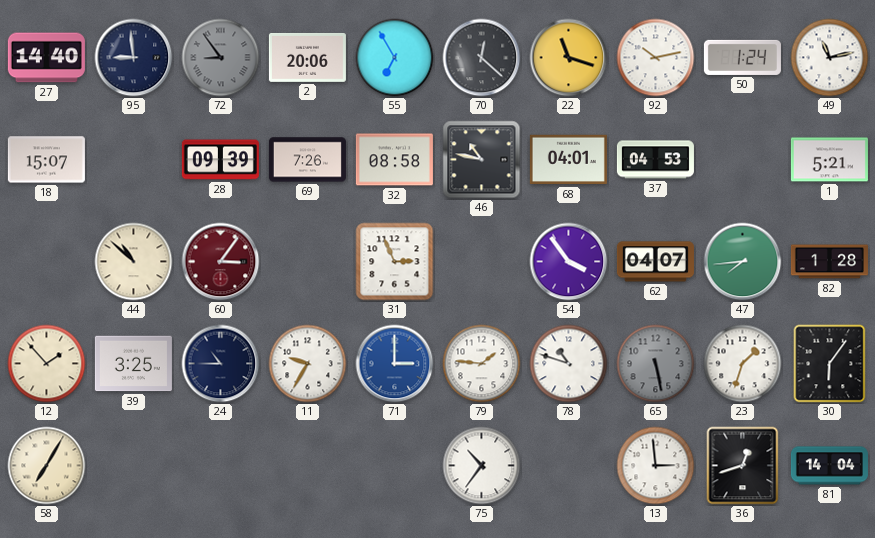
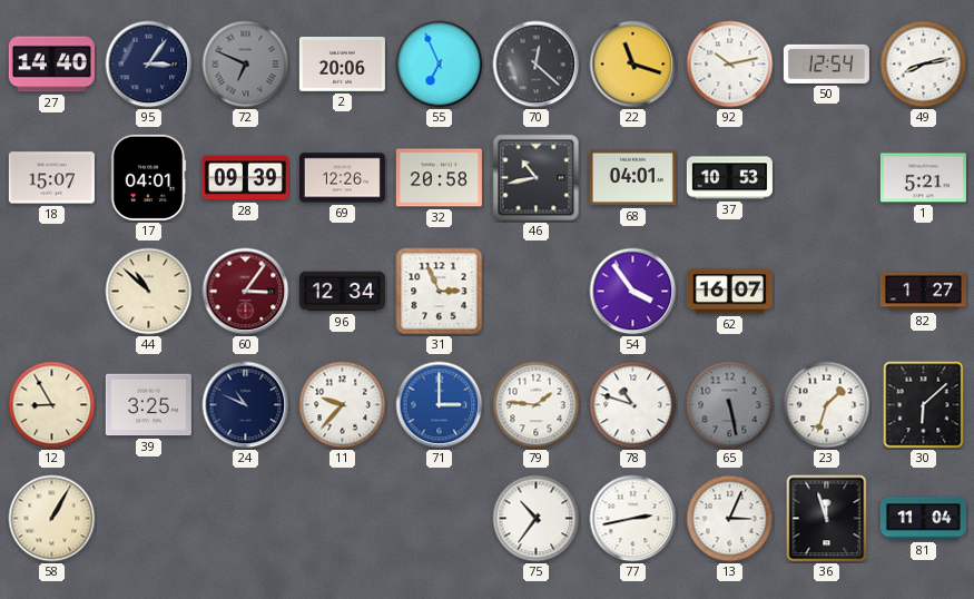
95: 8:59 -> 3:06 (149, 65)
72: 8:54 -> 6:49 (246, 65)
55: 6:55 -> 6:56 (440, 65)
50: 1:24 -> 12:54 (826, 63)
49: 11:13 -> 8:13 (924, 65)
17: none -> 04:01 (148, 177)
69: 7:26 -> 12:26 (342, 178)
32: 08:58 -> 20:58 (439, 178)
46: 10:47 -> 10:43 (537, 178)
37: 04:53 -> 10:53 (729, 178)
96: none -> 12:34 (342, 292)
62: 04:07 -> 16:07 (729, 292)
47: 7:44 -> none (743, 262)
82: 1:28 -> 1:27 (923, 292)
12: 1:53 -> 8:55 (52, 405)
24: 10:45 -> 10:49 (246, 405)
11: 9:35 -> 9:37 (343, 405)
30: 6:06 -> 6:08 (924, 405)
58: 7:05 -> 1:05 (52, 519)
77: none -> 2:43 (633, 519)
13: 2:59 -> 3:04 (730, 519)
36: 12:42 -> 11:57 (827, 519)
81: 14:04 -> 11:04 (923, 519)
